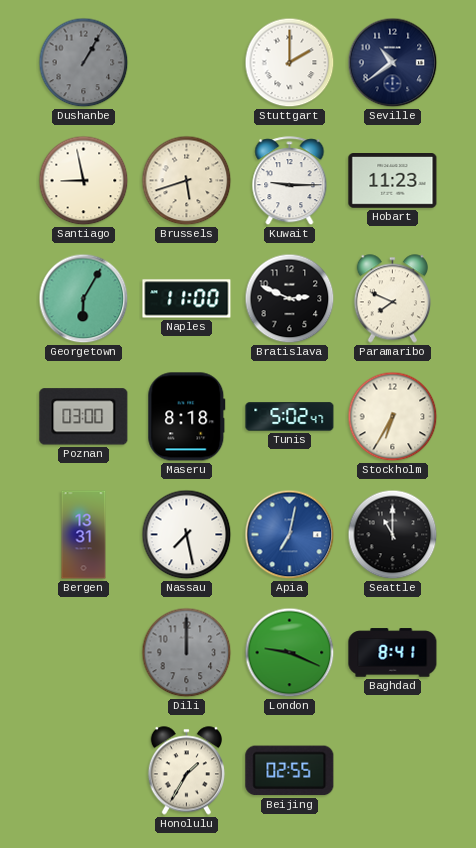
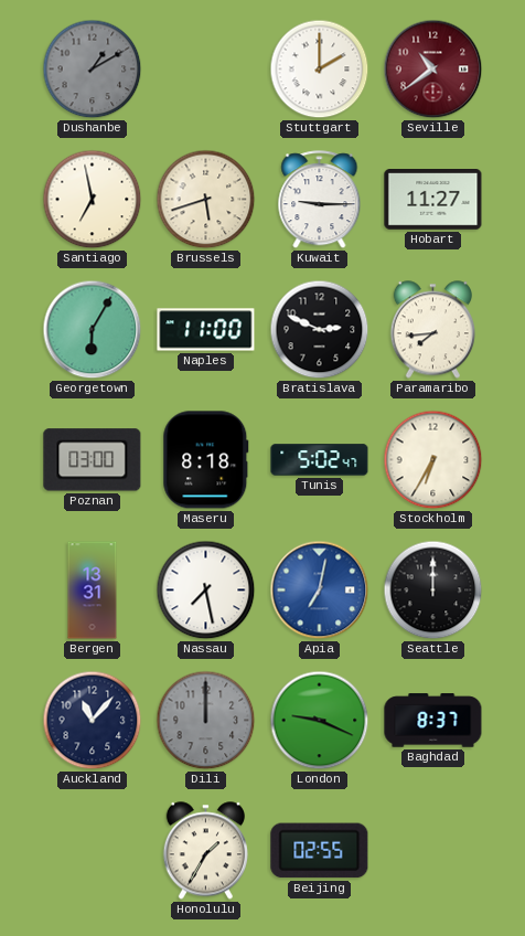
Dushanbe: 1:05 -> 1:10 (93, 70)
Seville dial: navy -> burgundy (433, 70)
Santiago: 8:58 -> 6:58 (93, 200)
Hobart: 11:23 -> 11:27 (433, 200)
Paramaribo: 7:49 -> 7:44 (432, 330)
Seattle: 11:00 -> 12:00 (433, 591)
Auckland: none -> 11:07 (93, 721)
Baghdad: 8:41 -> 8:37 (433, 721)
